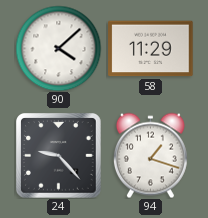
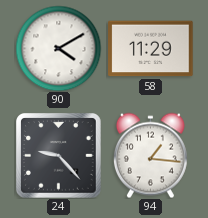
90: 4:08 -> 4:10 (58, 48)
94: 1:18 -> 1:16 (150, 155)
